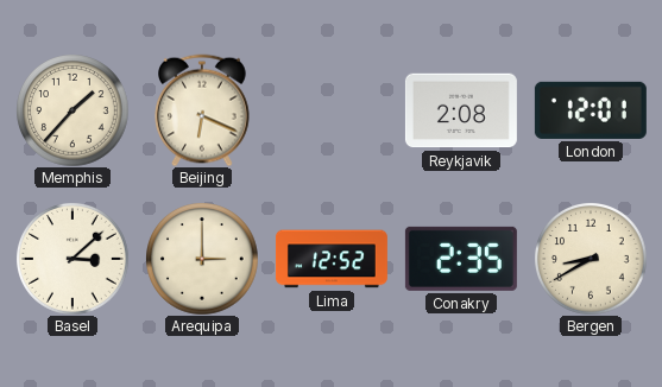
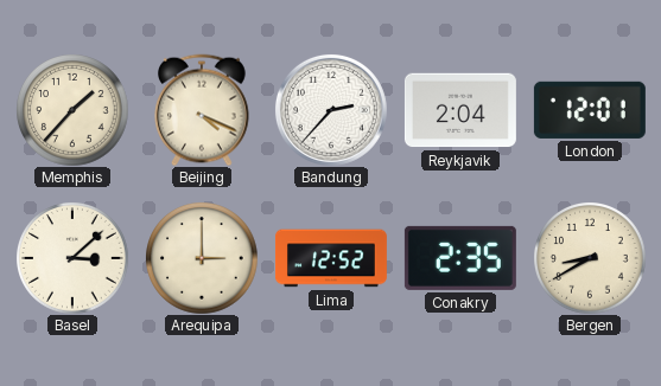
Beijing: 6:19 -> 4:19 (203, 110)
Bandung: none -> 2:37 (331, 110)
Reykjavik: 2:08 -> 2:04 (460, 110)
